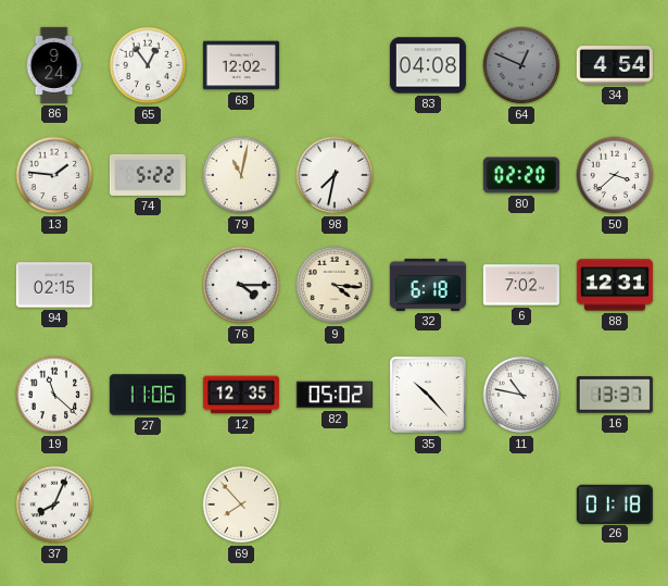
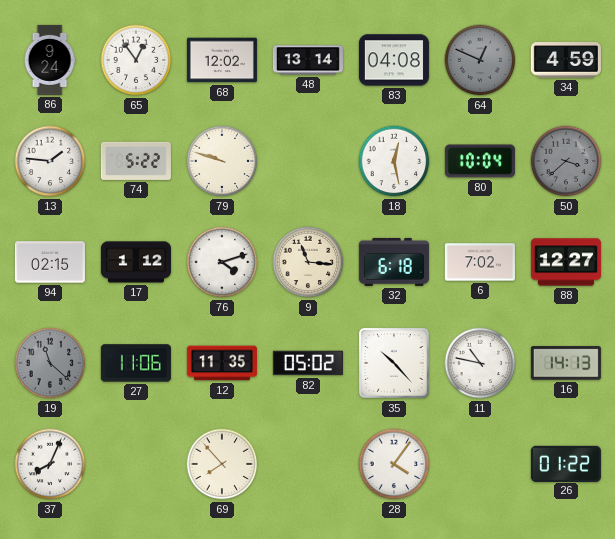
48: none -> 13:14 (308, 60)
34: 4:54 -> 4:59 (566, 60)
79: 11:02 -> 9:48 (222, 161)
98: 7:32 -> none (335, 175)
18: none -> 12:28 (394, 161)
80: 02:20 -> 10:04 (480, 161)
50 dial: white -> grey (566, 161)
17: none -> 1:12 (136, 262)
76: 4:15 -> 4:12 (222, 262)
9: 4:16 -> 11:16 (308, 262)
88: 12:31 -> 12:27 (566, 262)
19 dial: white -> grey (50, 363)
12: 12:35 -> 11:35 (222, 363)
16: 13:37 -> 14:13 (566, 363)
28: none -> 4:06 (394, 464)
26: 01:18 -> 01:22 (566, 463)
